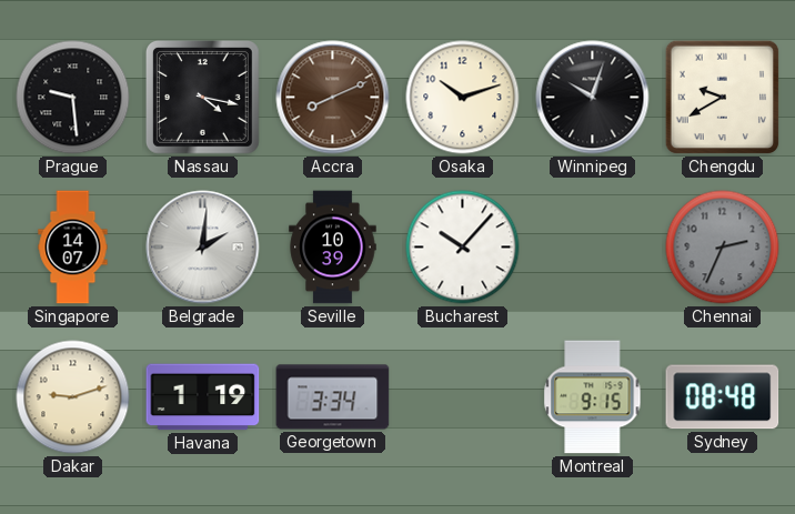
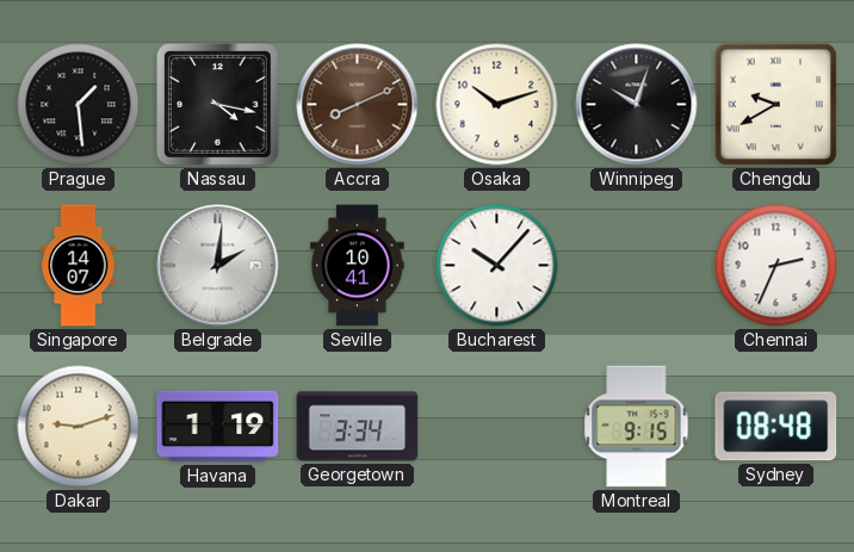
Prague: 9:29 -> 1:29 (79, 105)
Seville: 10:39 -> 10:41 (358, 266)
Chennai dial: grey -> white (776, 266)
